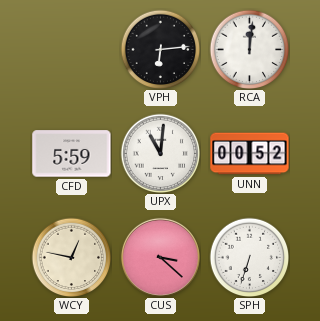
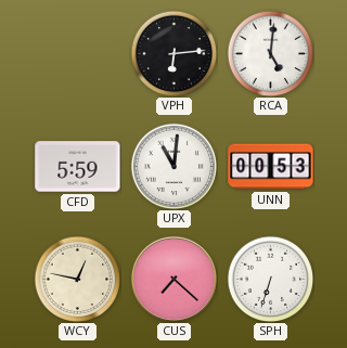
RCA: 12:01 -> 5:01 (270, 53)
UNN: 00:52 -> 00:53 (271, 167)
CUS: 3:22 -> 7:22 (173, 279)
